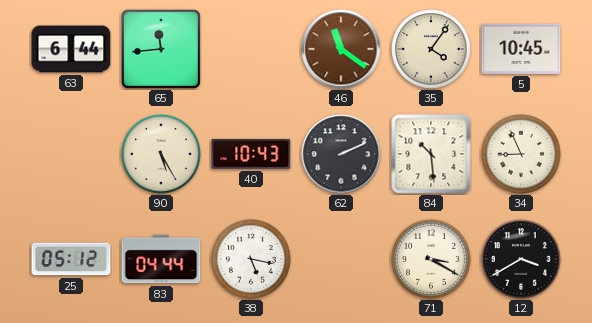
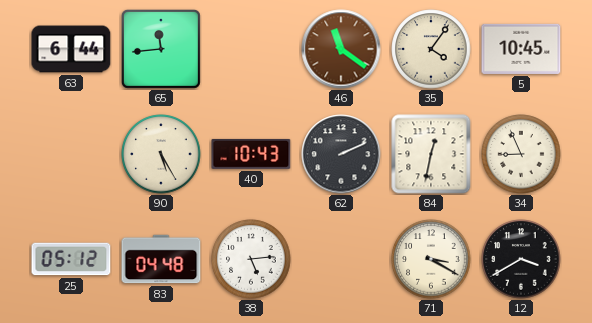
84: 10:29 -> 12:32 (431, 154)
83: 04:44 -> 04:48 (161, 259)
38: 5:17 -> 5:14 (251, 259)
